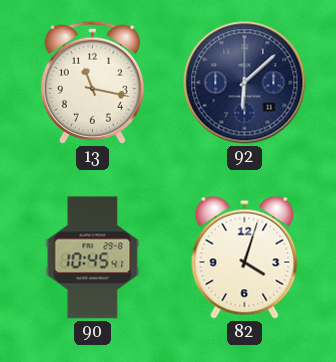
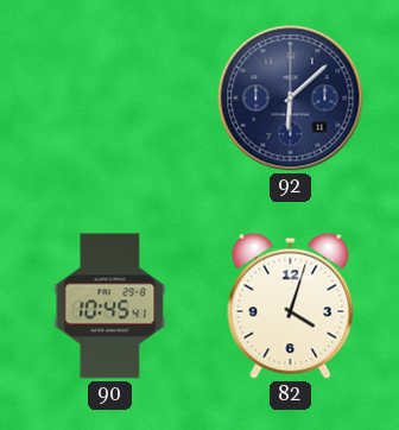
13: 11:17 -> none (92, 82)
